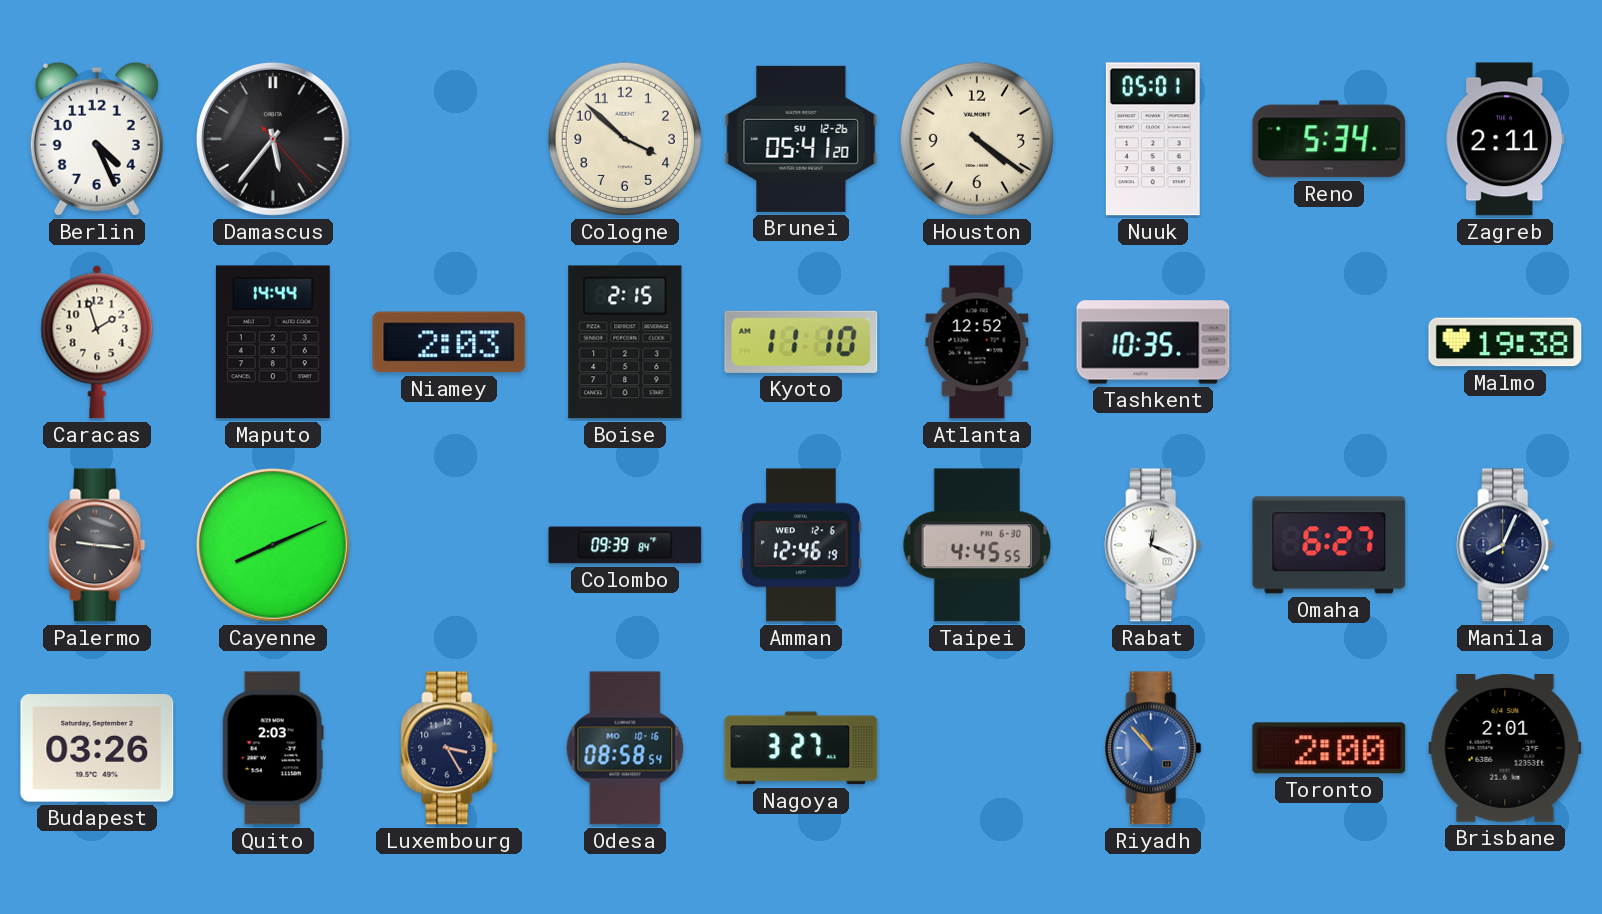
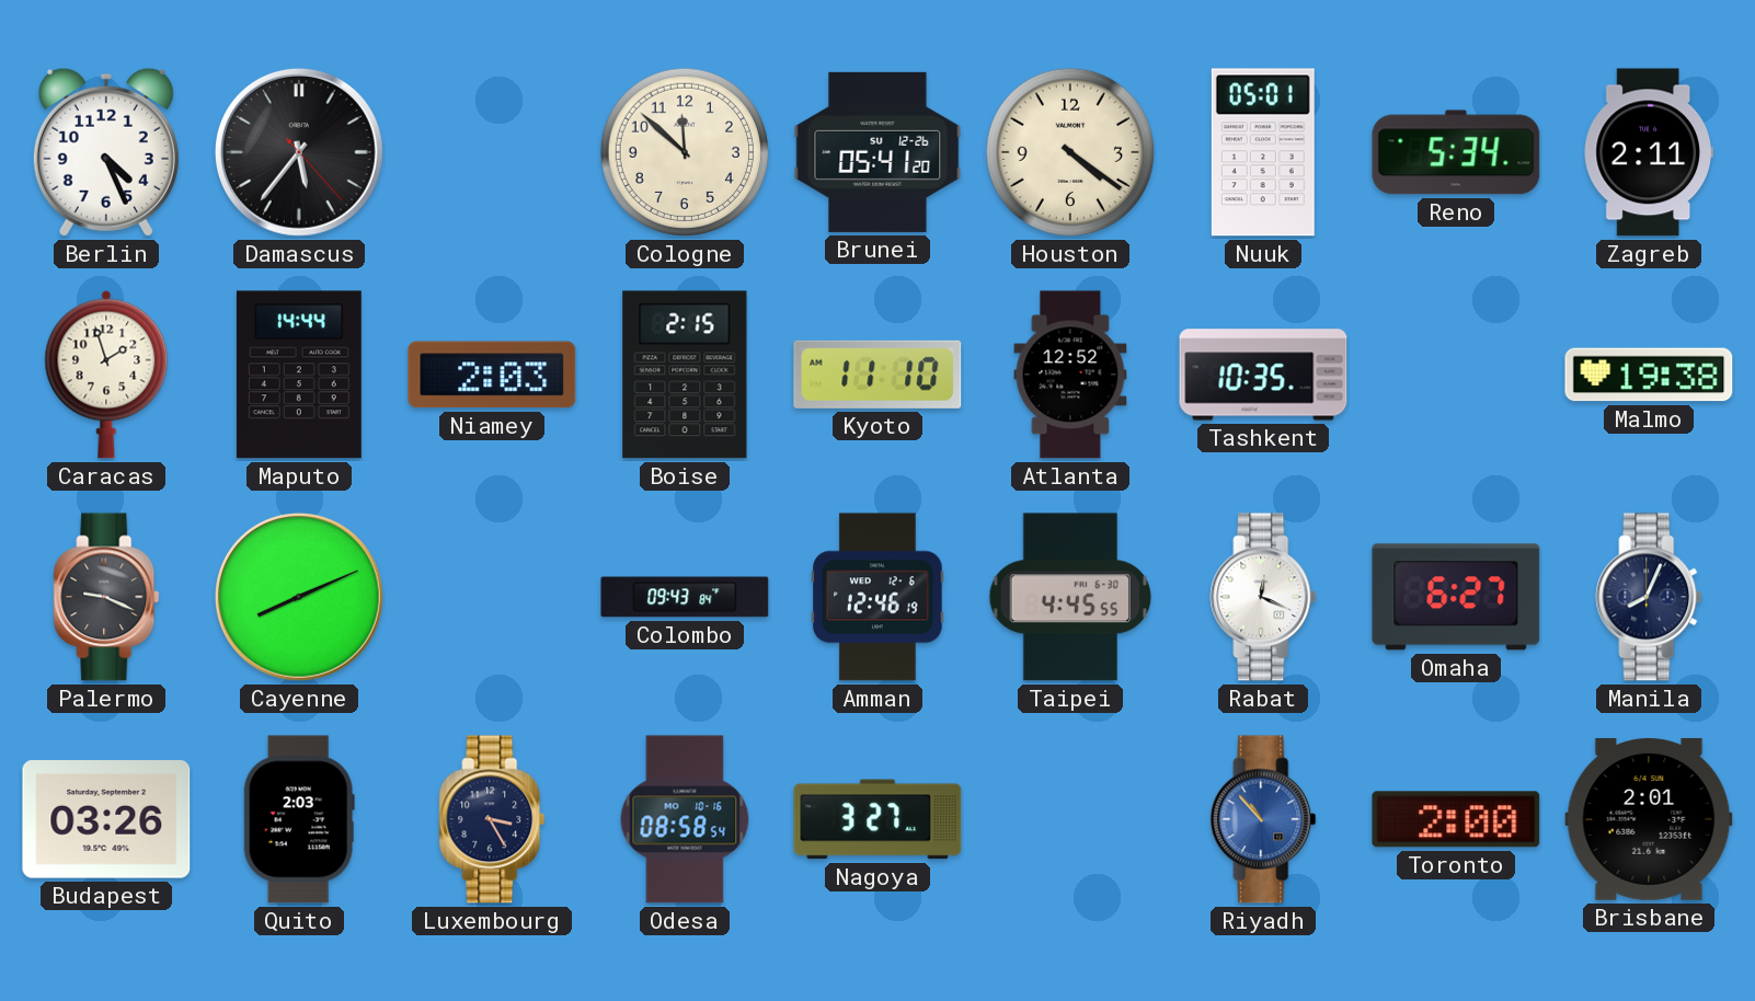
Cologne: 3:52 -> 11:52 (685, 152)
Palermo: 9:16 -> 9:19 (106, 597)
Colombo: 09:39 -> 09:43 (685, 597)
